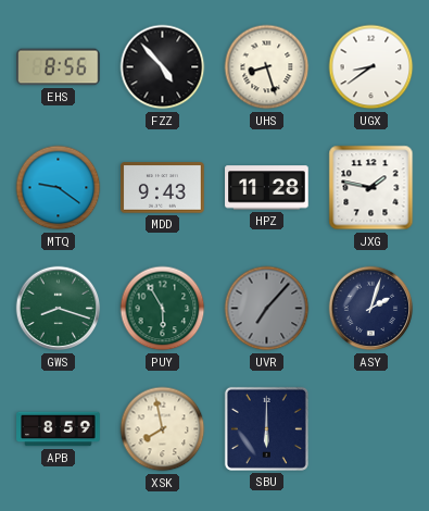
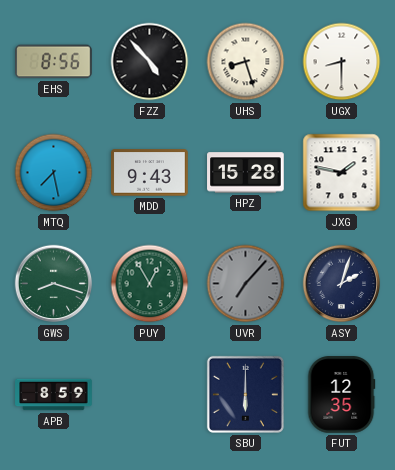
UGX: 8:39 -> 8:30 (342, 62)
MTQ: 9:21 -> 7:28 (54, 173)
HPZ: 11:28 -> 15:28 (246, 173)
PUY: 5:55 -> 12:55 (150, 284)
XSK: 7:58 -> none (163, 429)
FUT: none -> 12:35 (342, 395)
